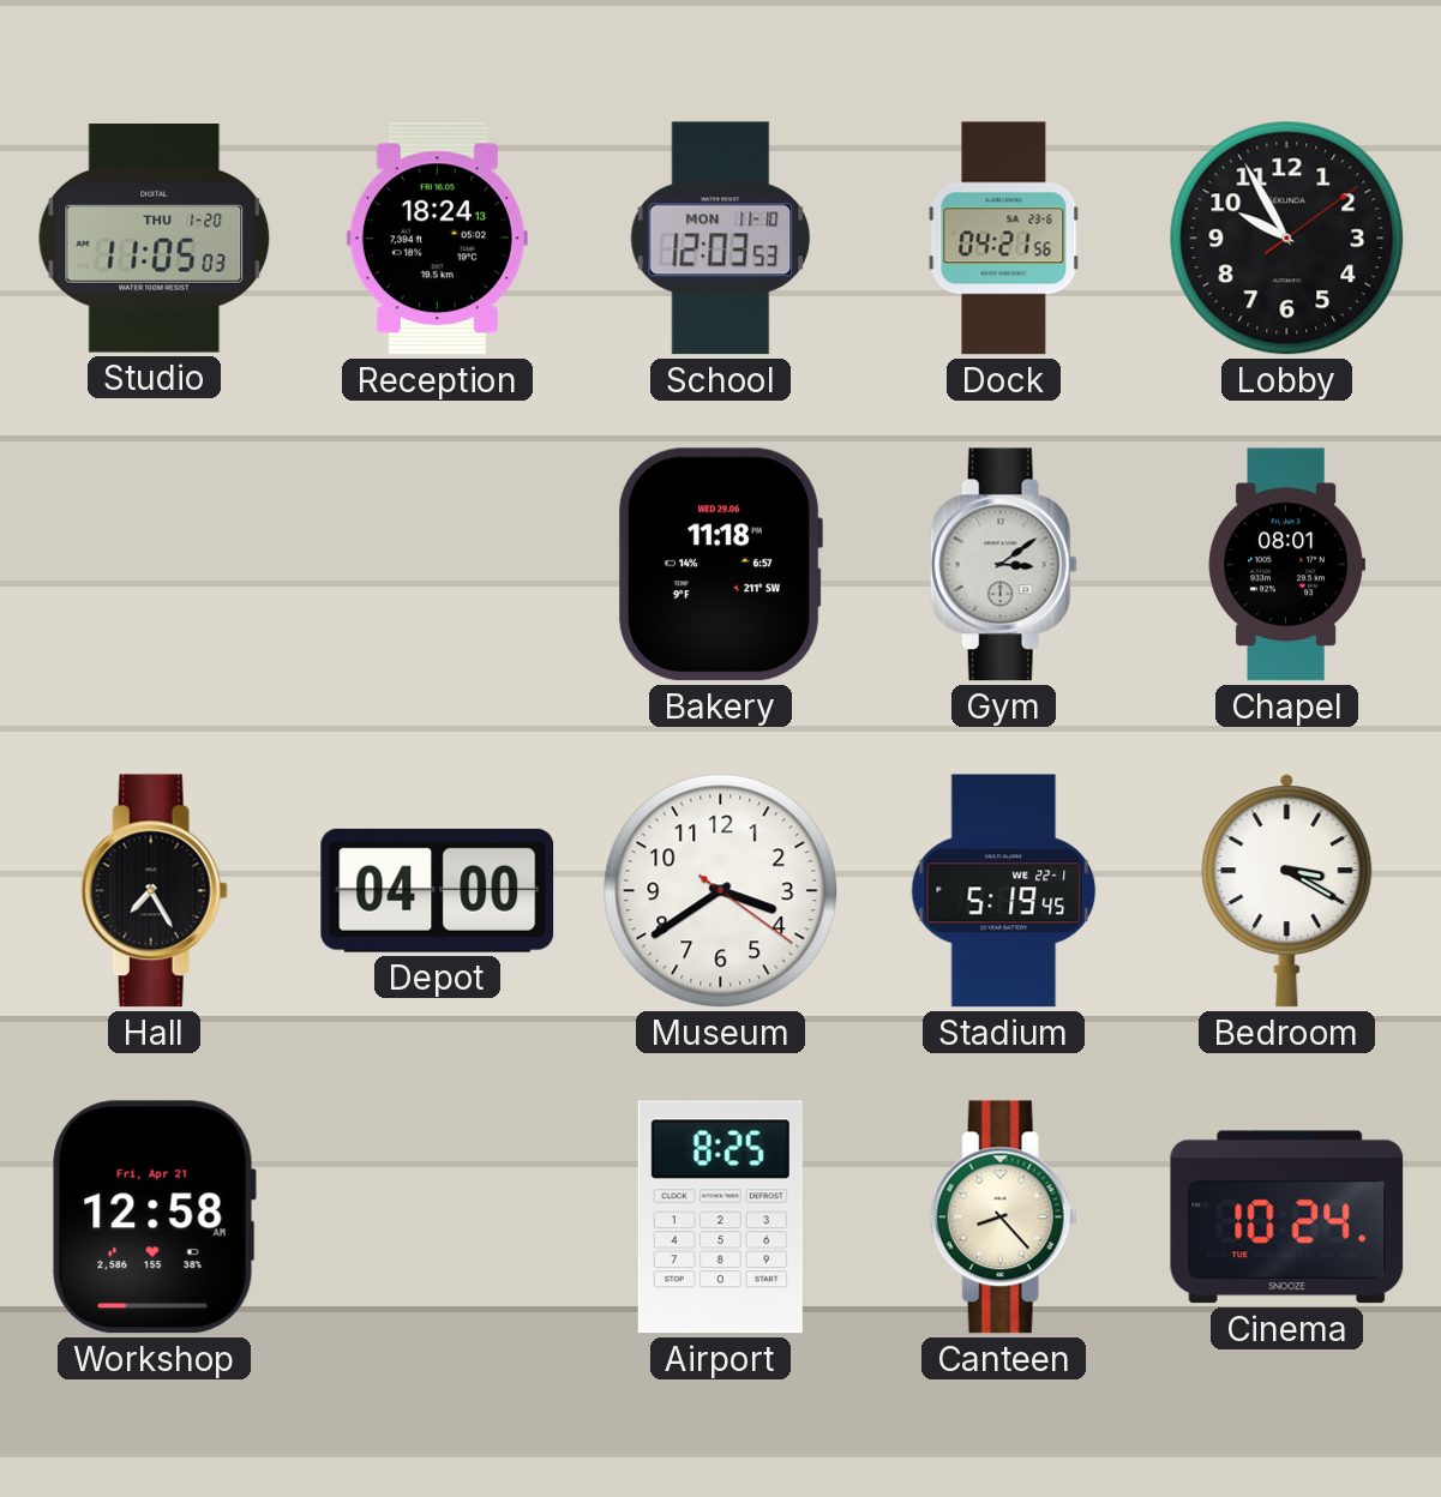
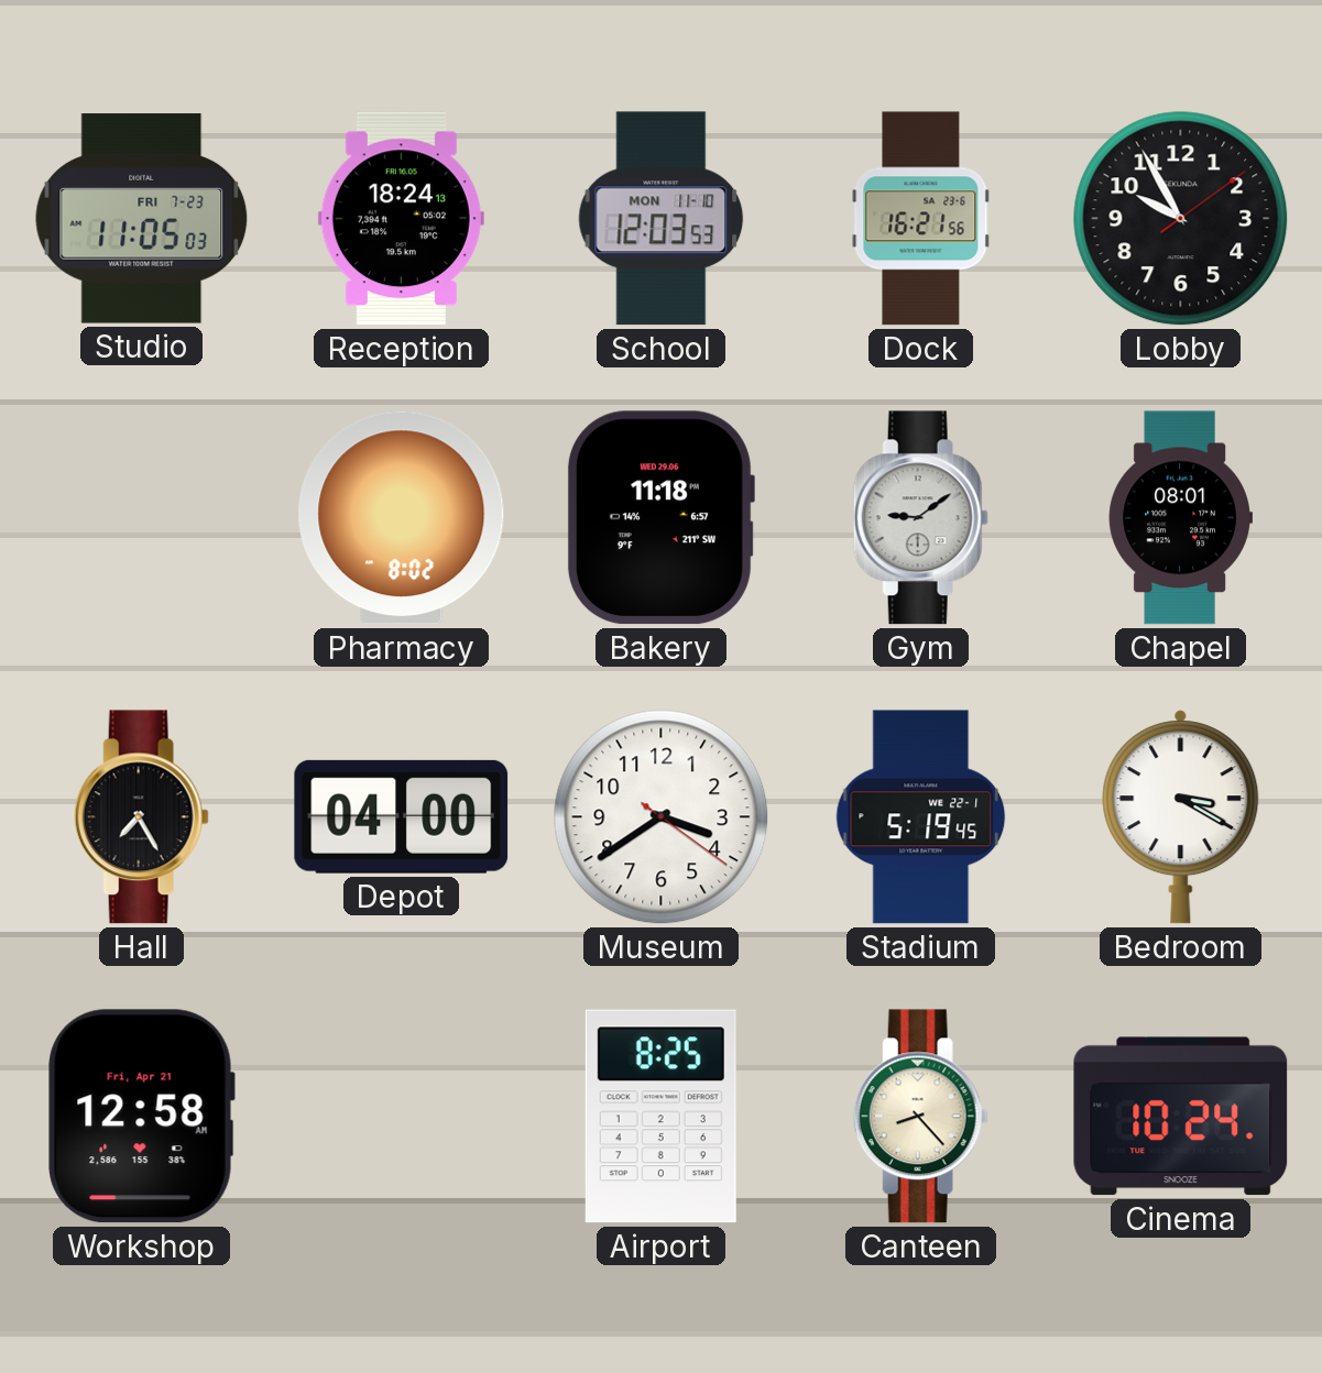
Studio date: THU 1-20 -> FRI 7-23 (142, 219)
Dock: 04:21 -> 16:21 (921, 219)
Pharmacy: none -> 8:02 (402, 518)
Gym: 3:09 -> 9:09 (920, 518)
